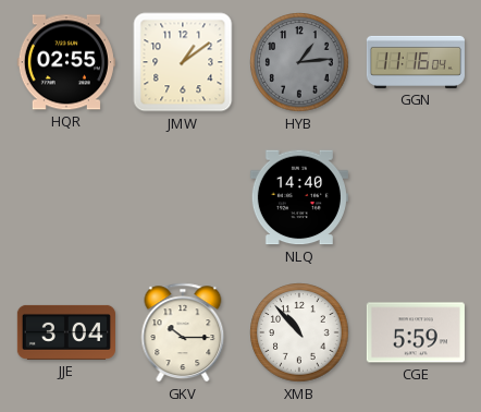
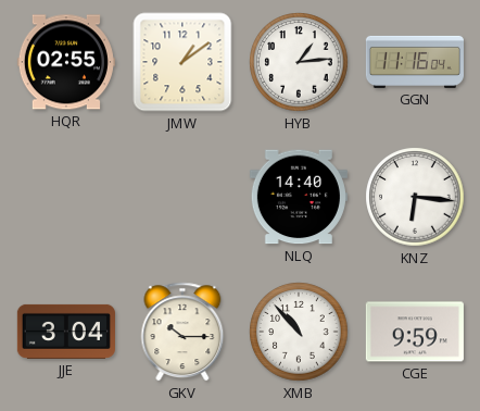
HYB dial: grey -> white (299, 62)
KNZ: none -> 6:16 (415, 197)
CGE: 5:59 -> 9:59 (415, 332)
